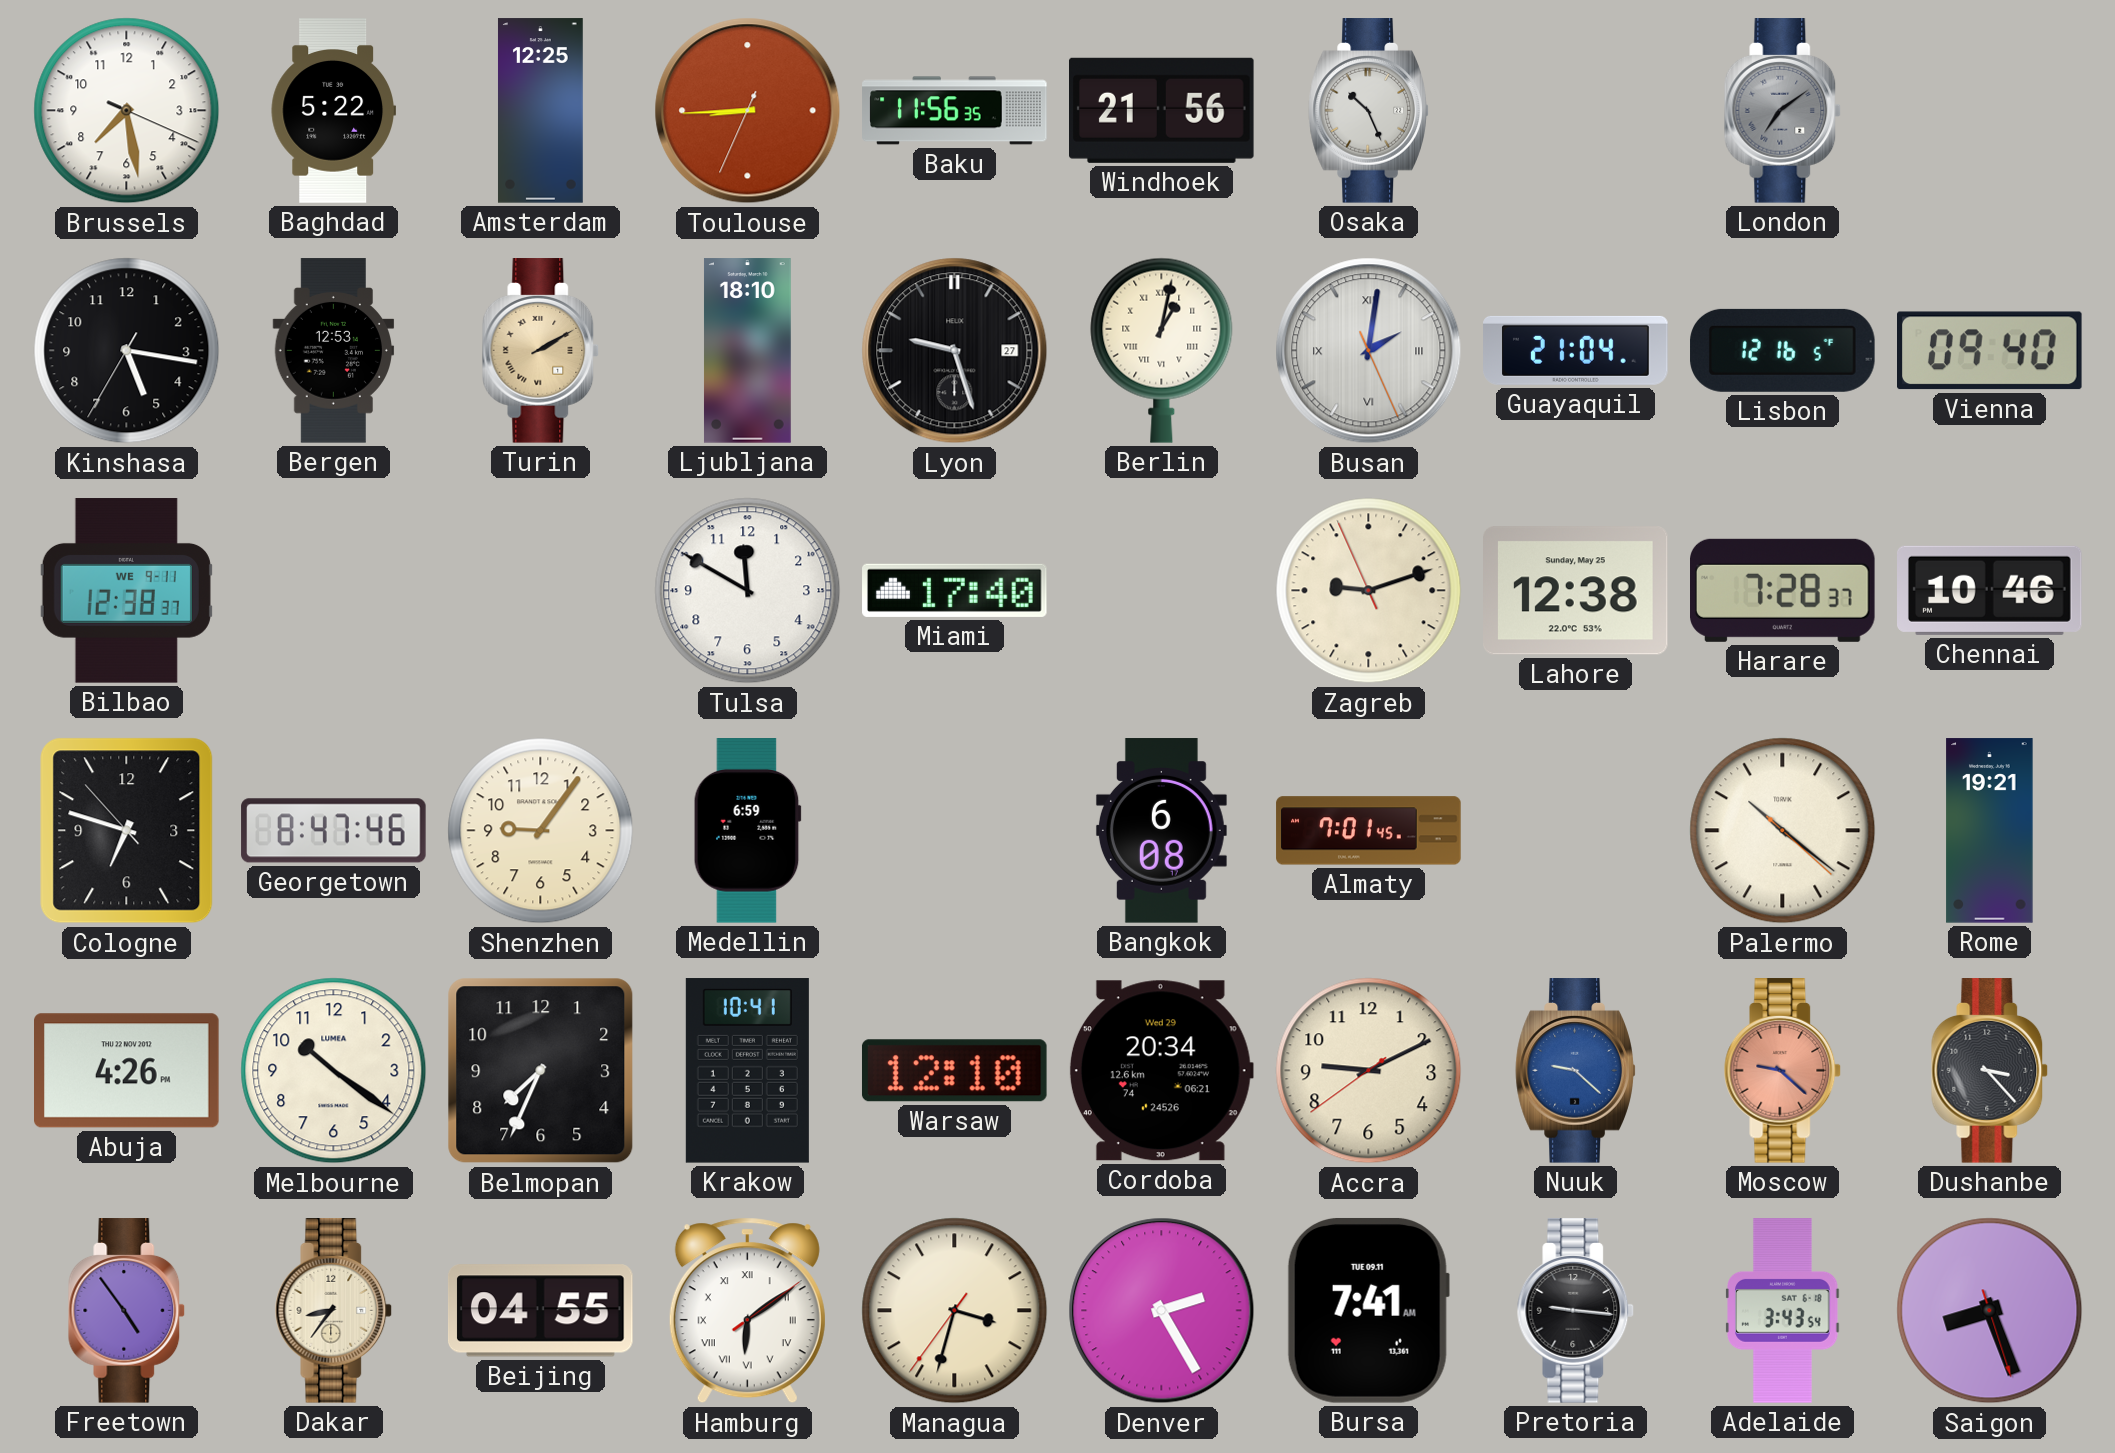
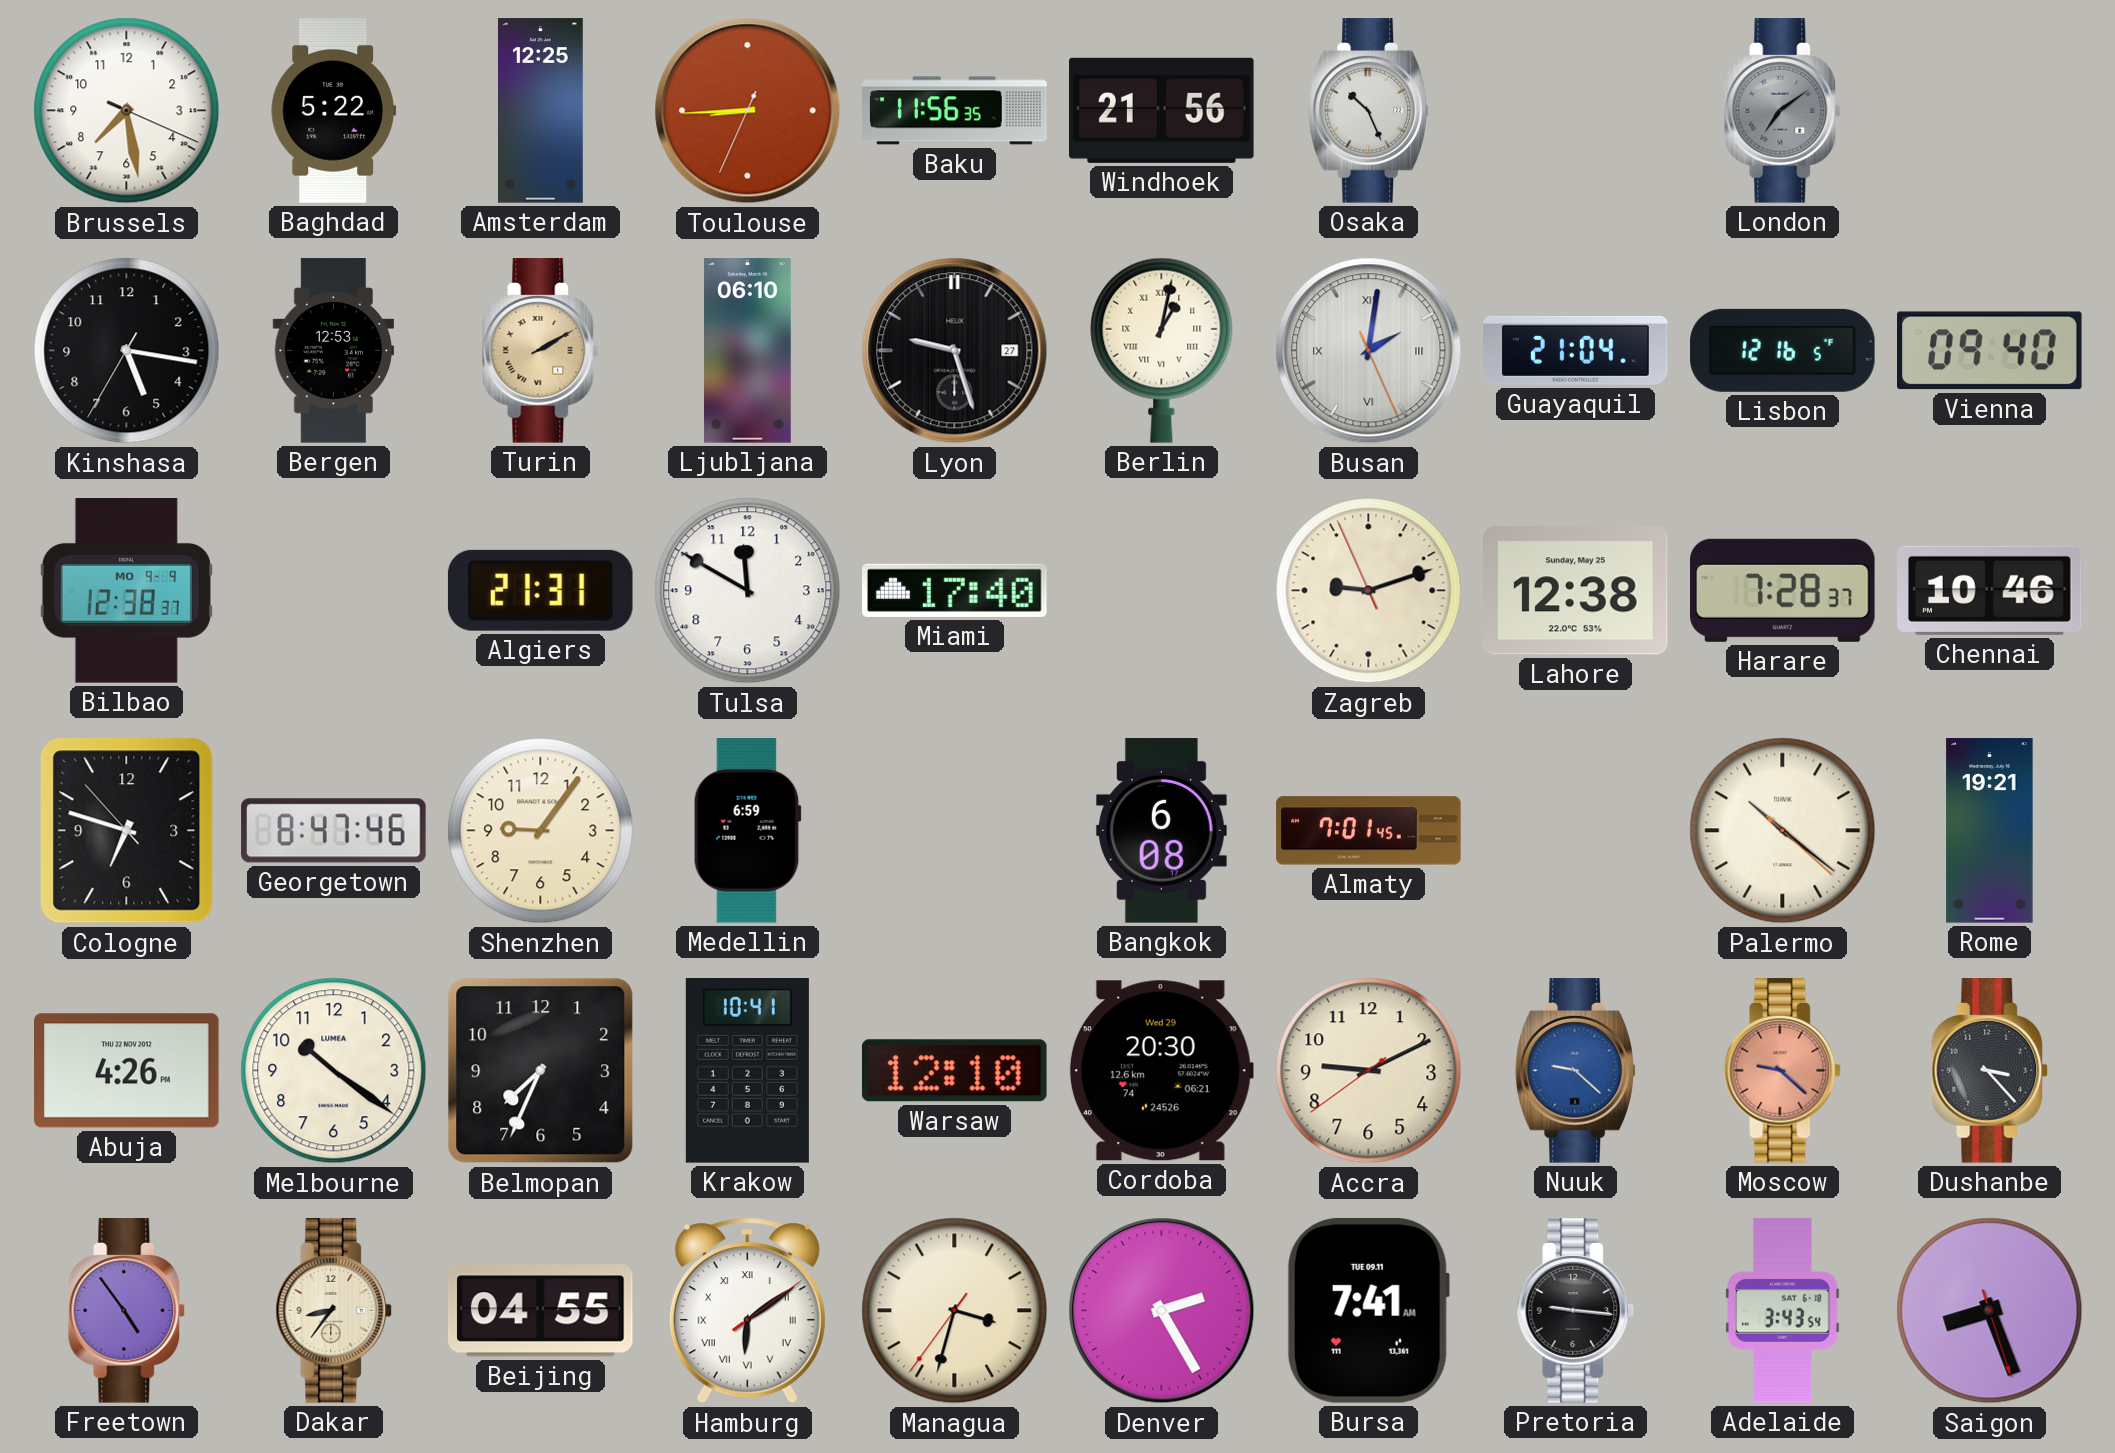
Ljubljana: 18:10 -> 06:10 (747, 351)
Bilbao date: WE 9-11 -> MO 9-9 (126, 591)
Algiers: none -> 21:31 (540, 590)
Cordoba: 20:34 -> 20:30 (1161, 1071)
